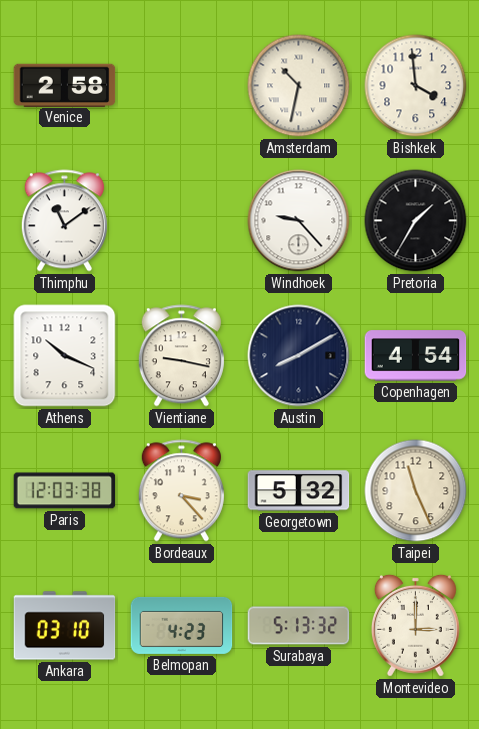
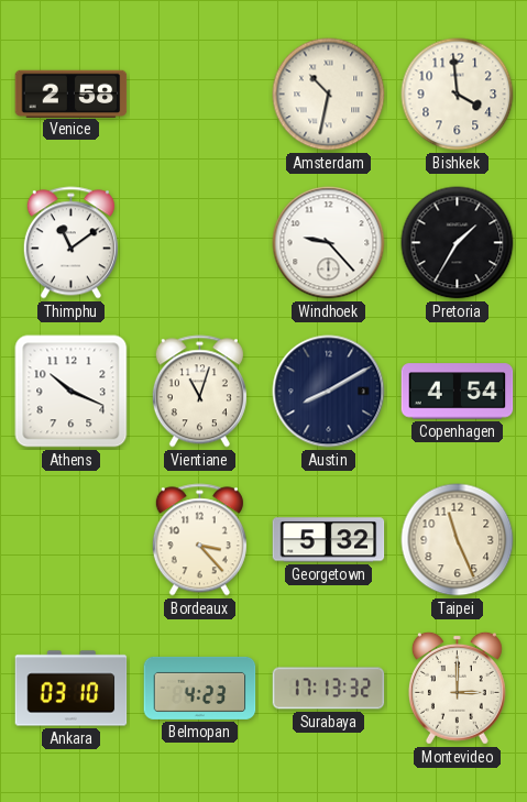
Vientiane: 9:17 -> 11:03 (199, 392)
Paris: 12:03 -> none (65, 491)
Surabaya: 5:13 -> 17:13 (329, 689)
